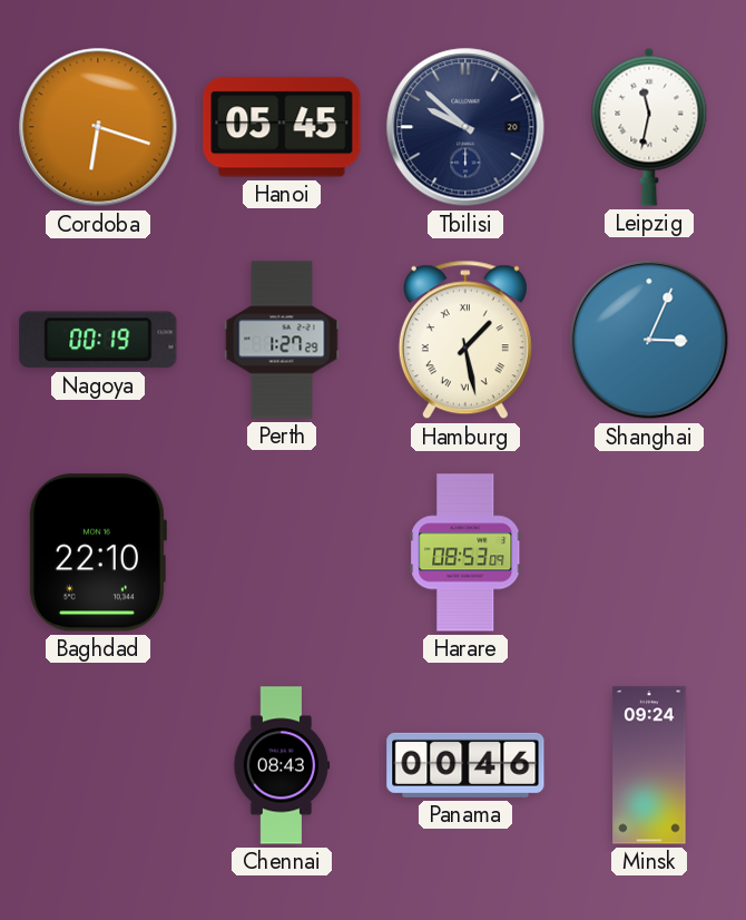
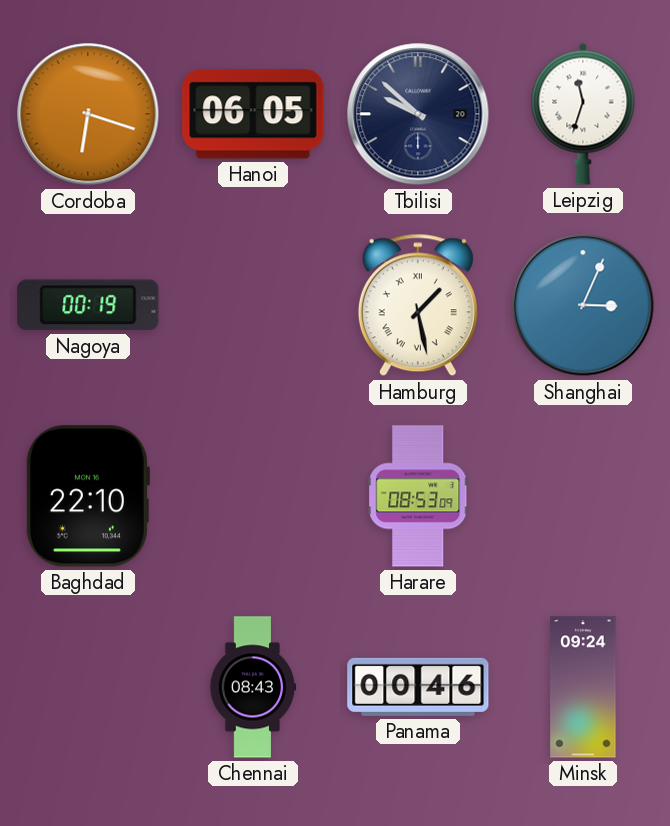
Hanoi: 05:45 -> 06:05 (253, 114)
Leipzig: 11:32 -> 11:33 (583, 114)
Perth: 1:27 -> none (282, 340)
